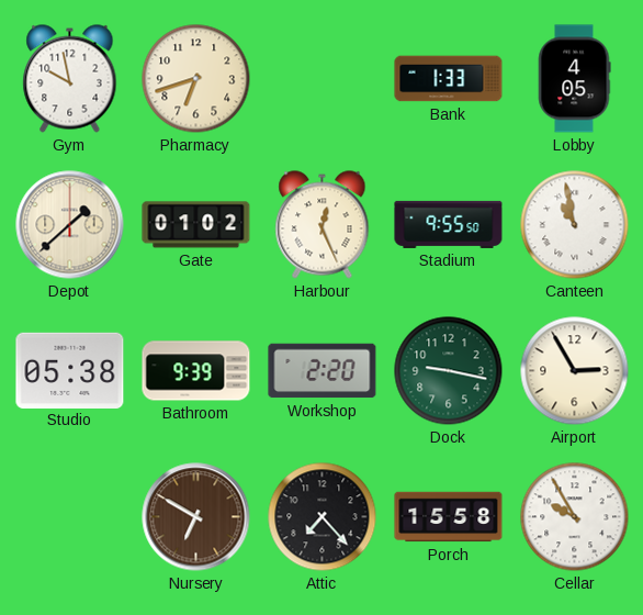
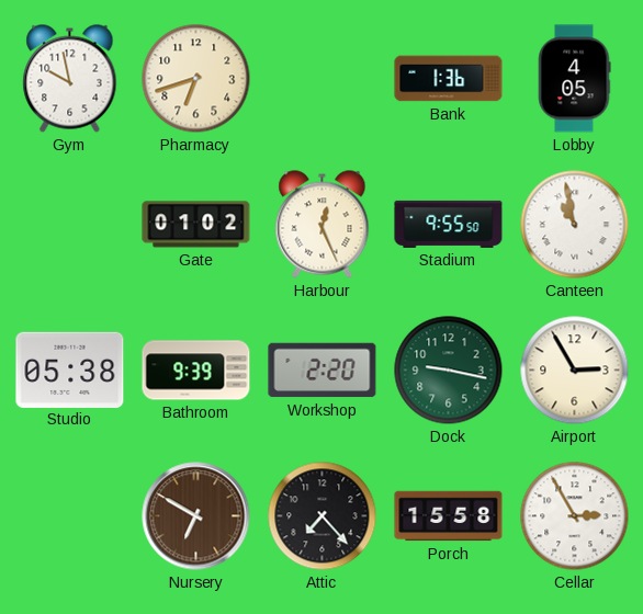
Bank: 1:33 -> 1:36 (449, 79)
Depot: 1:38 -> none (70, 225)
Cellar: 9:55 -> 2:55 (575, 516)
